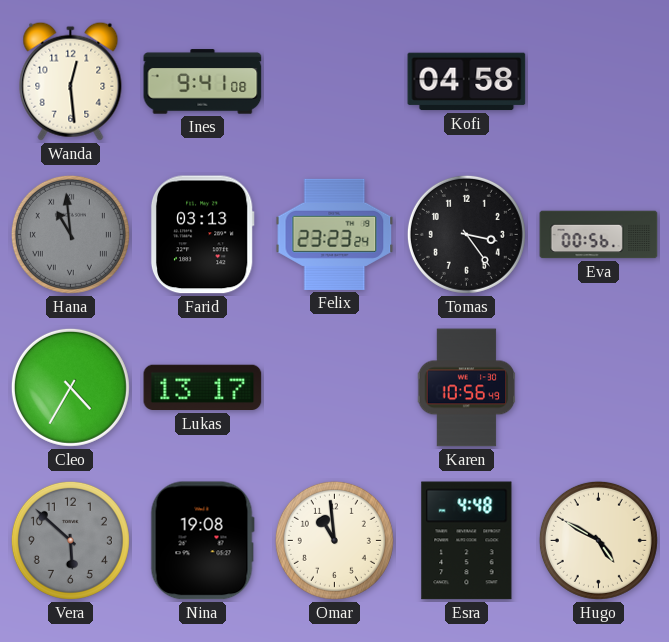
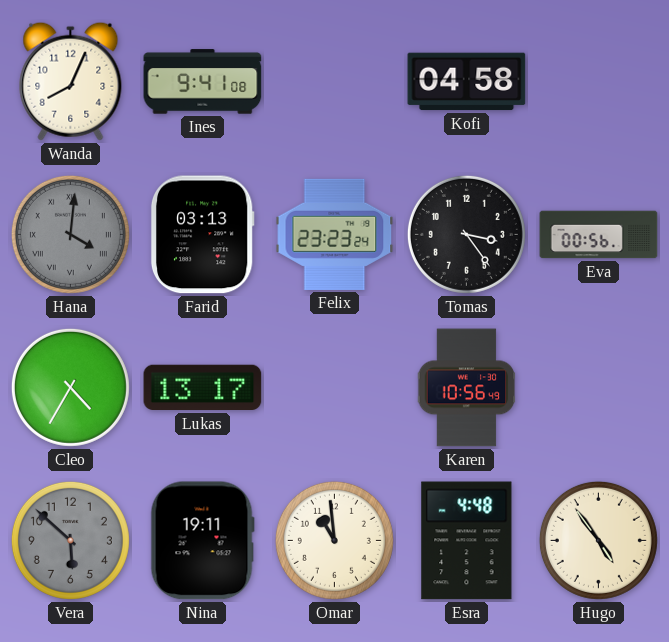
Wanda: 12:29 -> 8:04 (71, 81)
Hana: 10:59 -> 4:01 (70, 234)
Nina: 19:08 -> 19:11 (202, 541)
Hugo: 4:50 -> 4:54 (598, 540)
